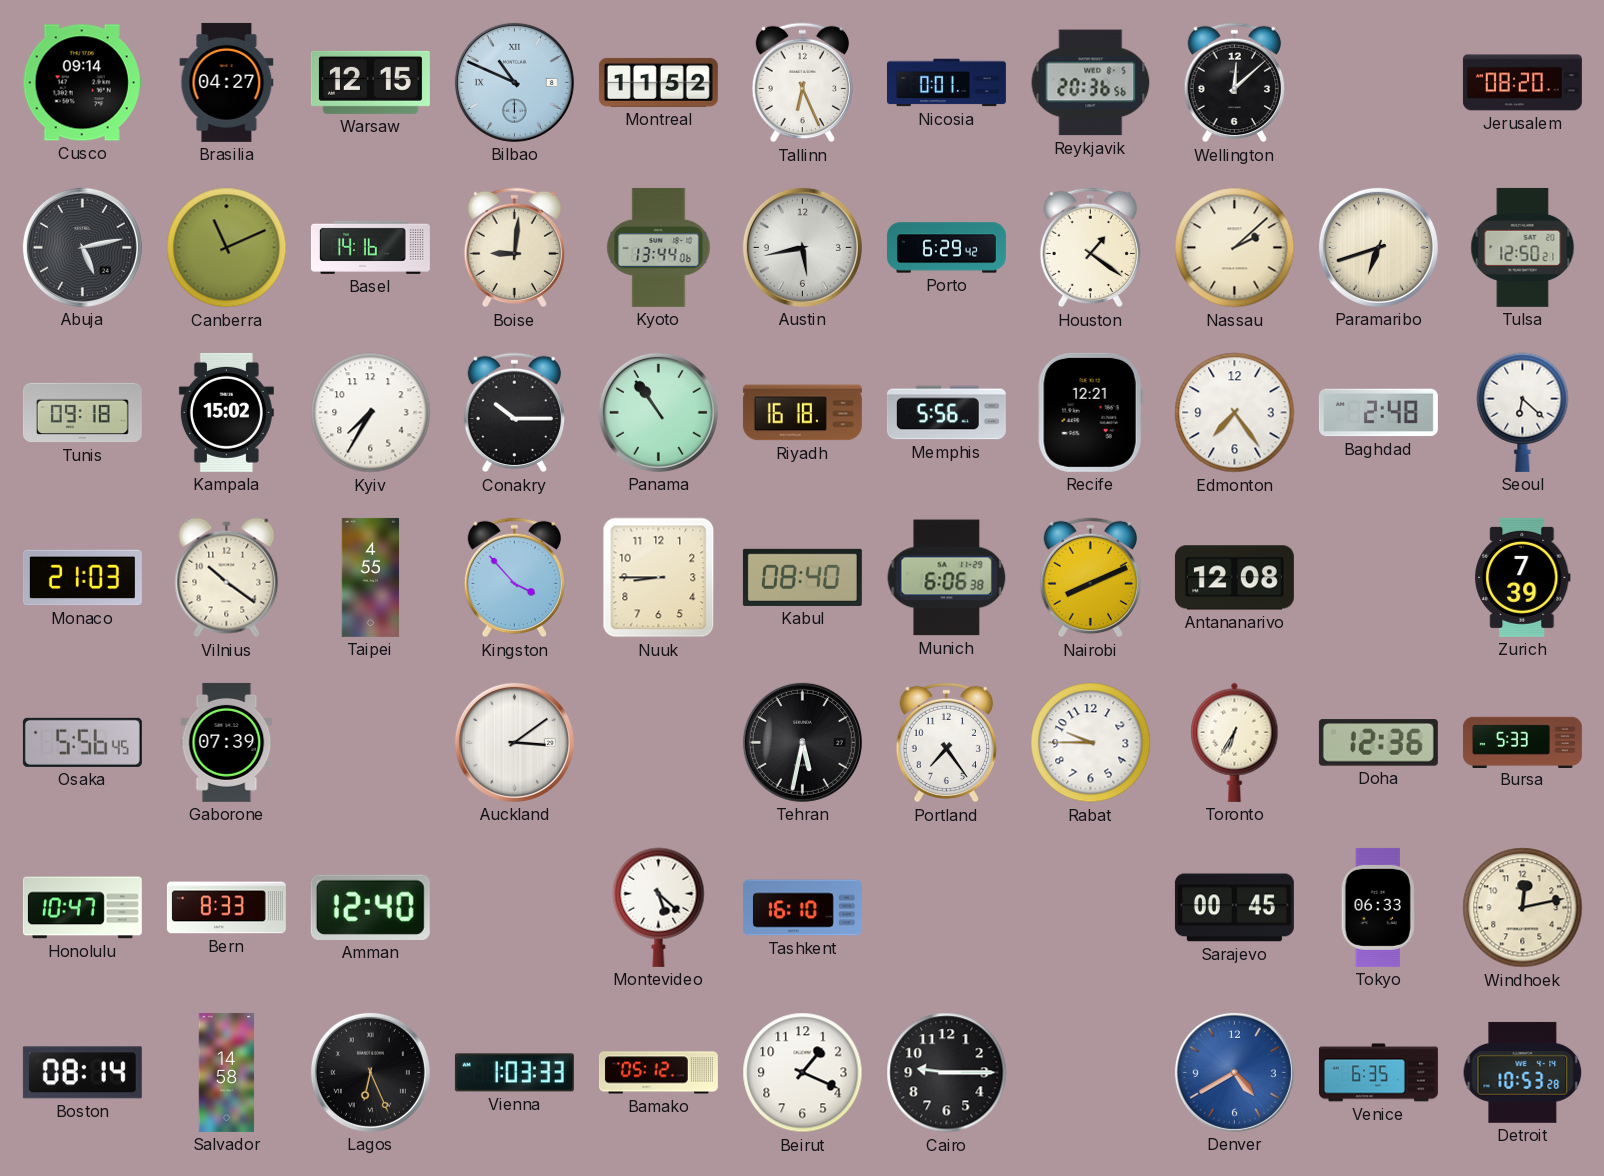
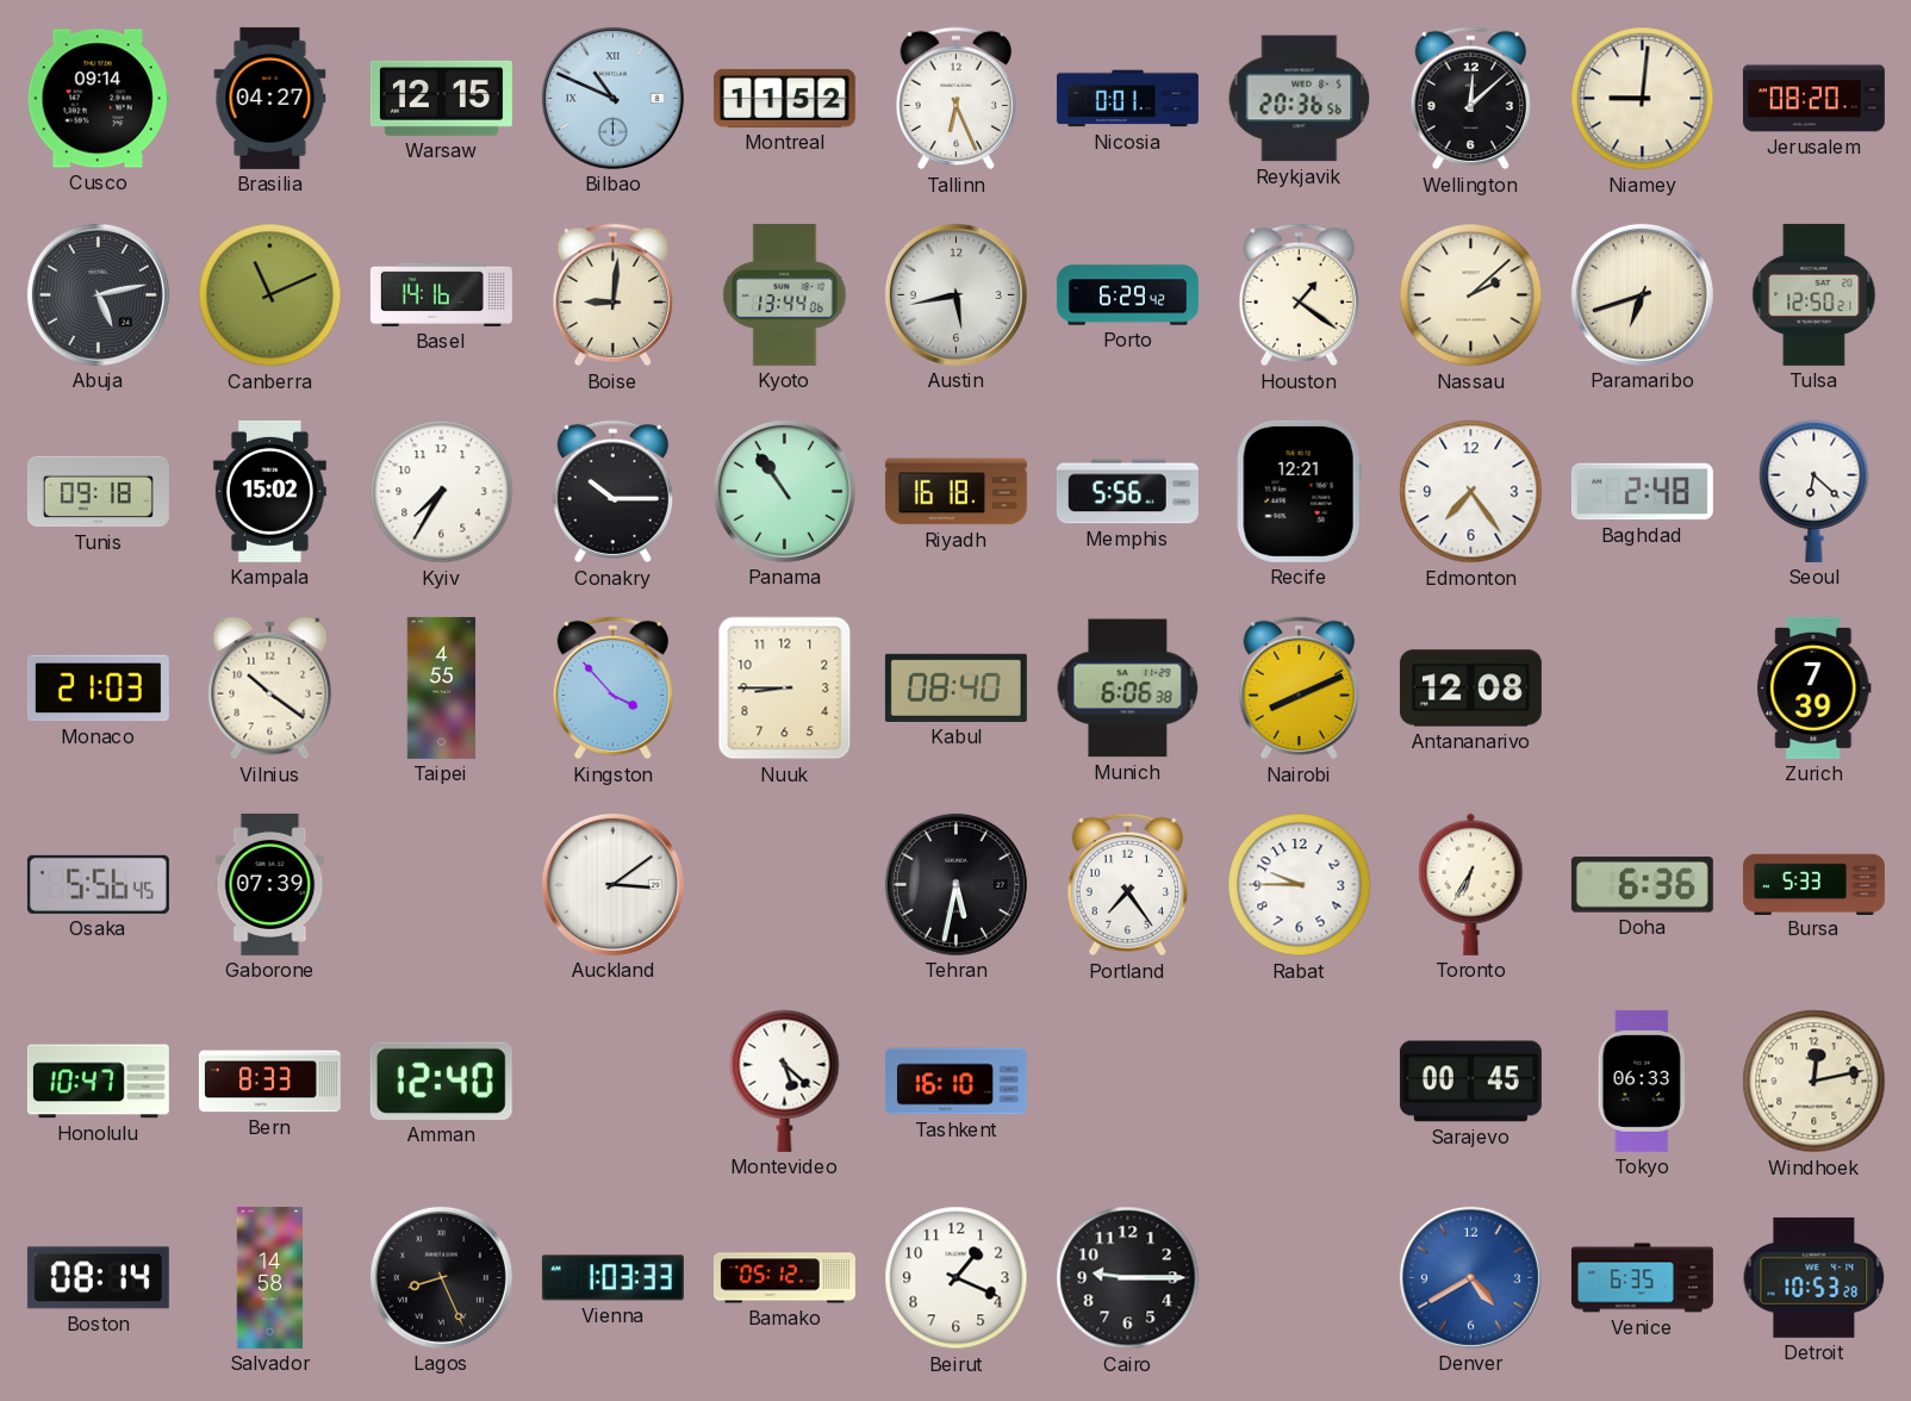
Niamey: none -> 9:01 (1643, 99)
Doha: 12:36 -> 6:36 (1642, 885)
Lagos: 6:26 -> 8:26 (441, 1277)
